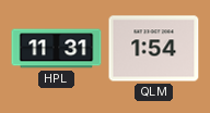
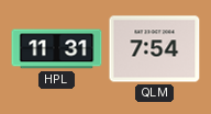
QLM: 1:54 -> 7:54 (155, 49)
